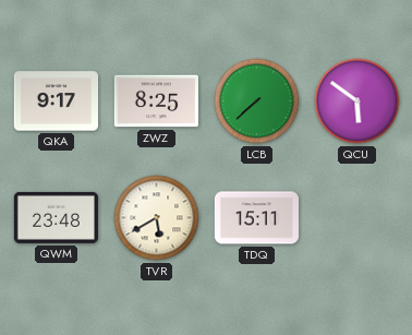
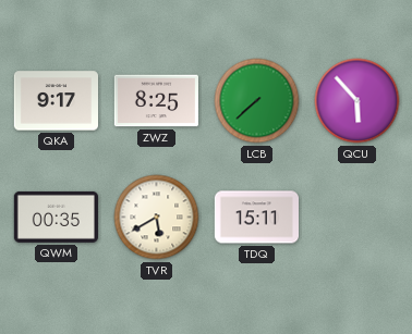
QCU: 5:51 -> 5:53 (358, 101)
QWM: 23:48 -> 00:35 (56, 217)
